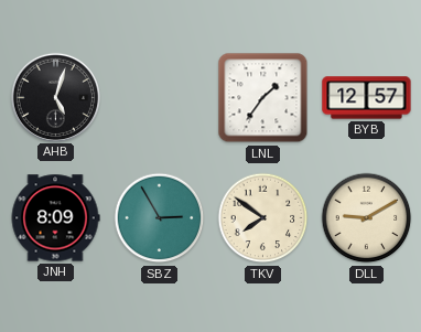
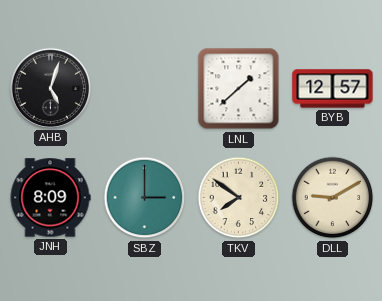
LNL: 1:36 -> 1:38 (239, 89)
SBZ: 2:55 -> 3:00 (145, 198)
